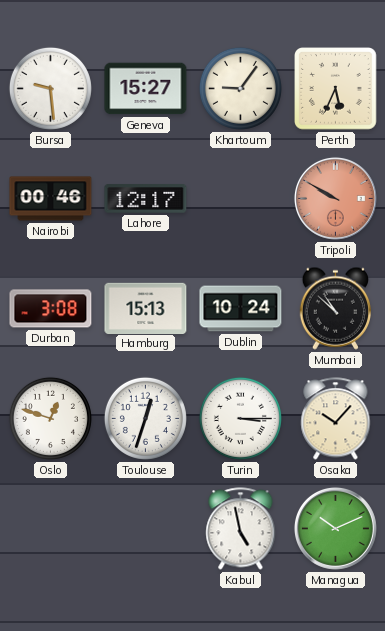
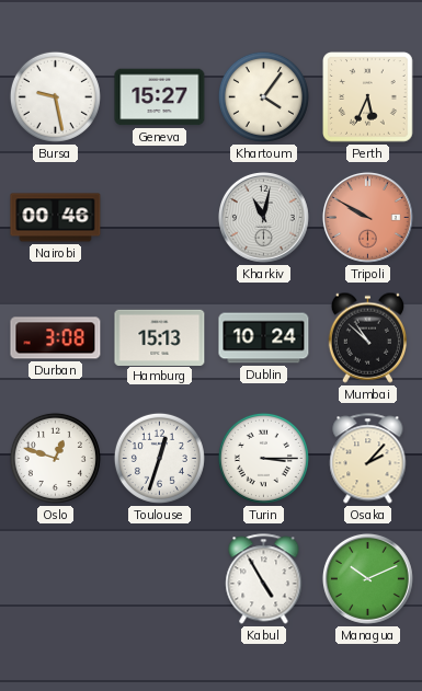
Bursa: 9:29 -> 9:28 (55, 96)
Khartoum: 9:06 -> 4:06 (263, 96)
Lahore: 12:17 -> none (146, 199)
Kharkiv: none -> 11:02 (263, 217)
Osaka: 10:07 -> 2:07 (368, 459)
Kabul: 4:58 -> 4:55 (264, 579)
